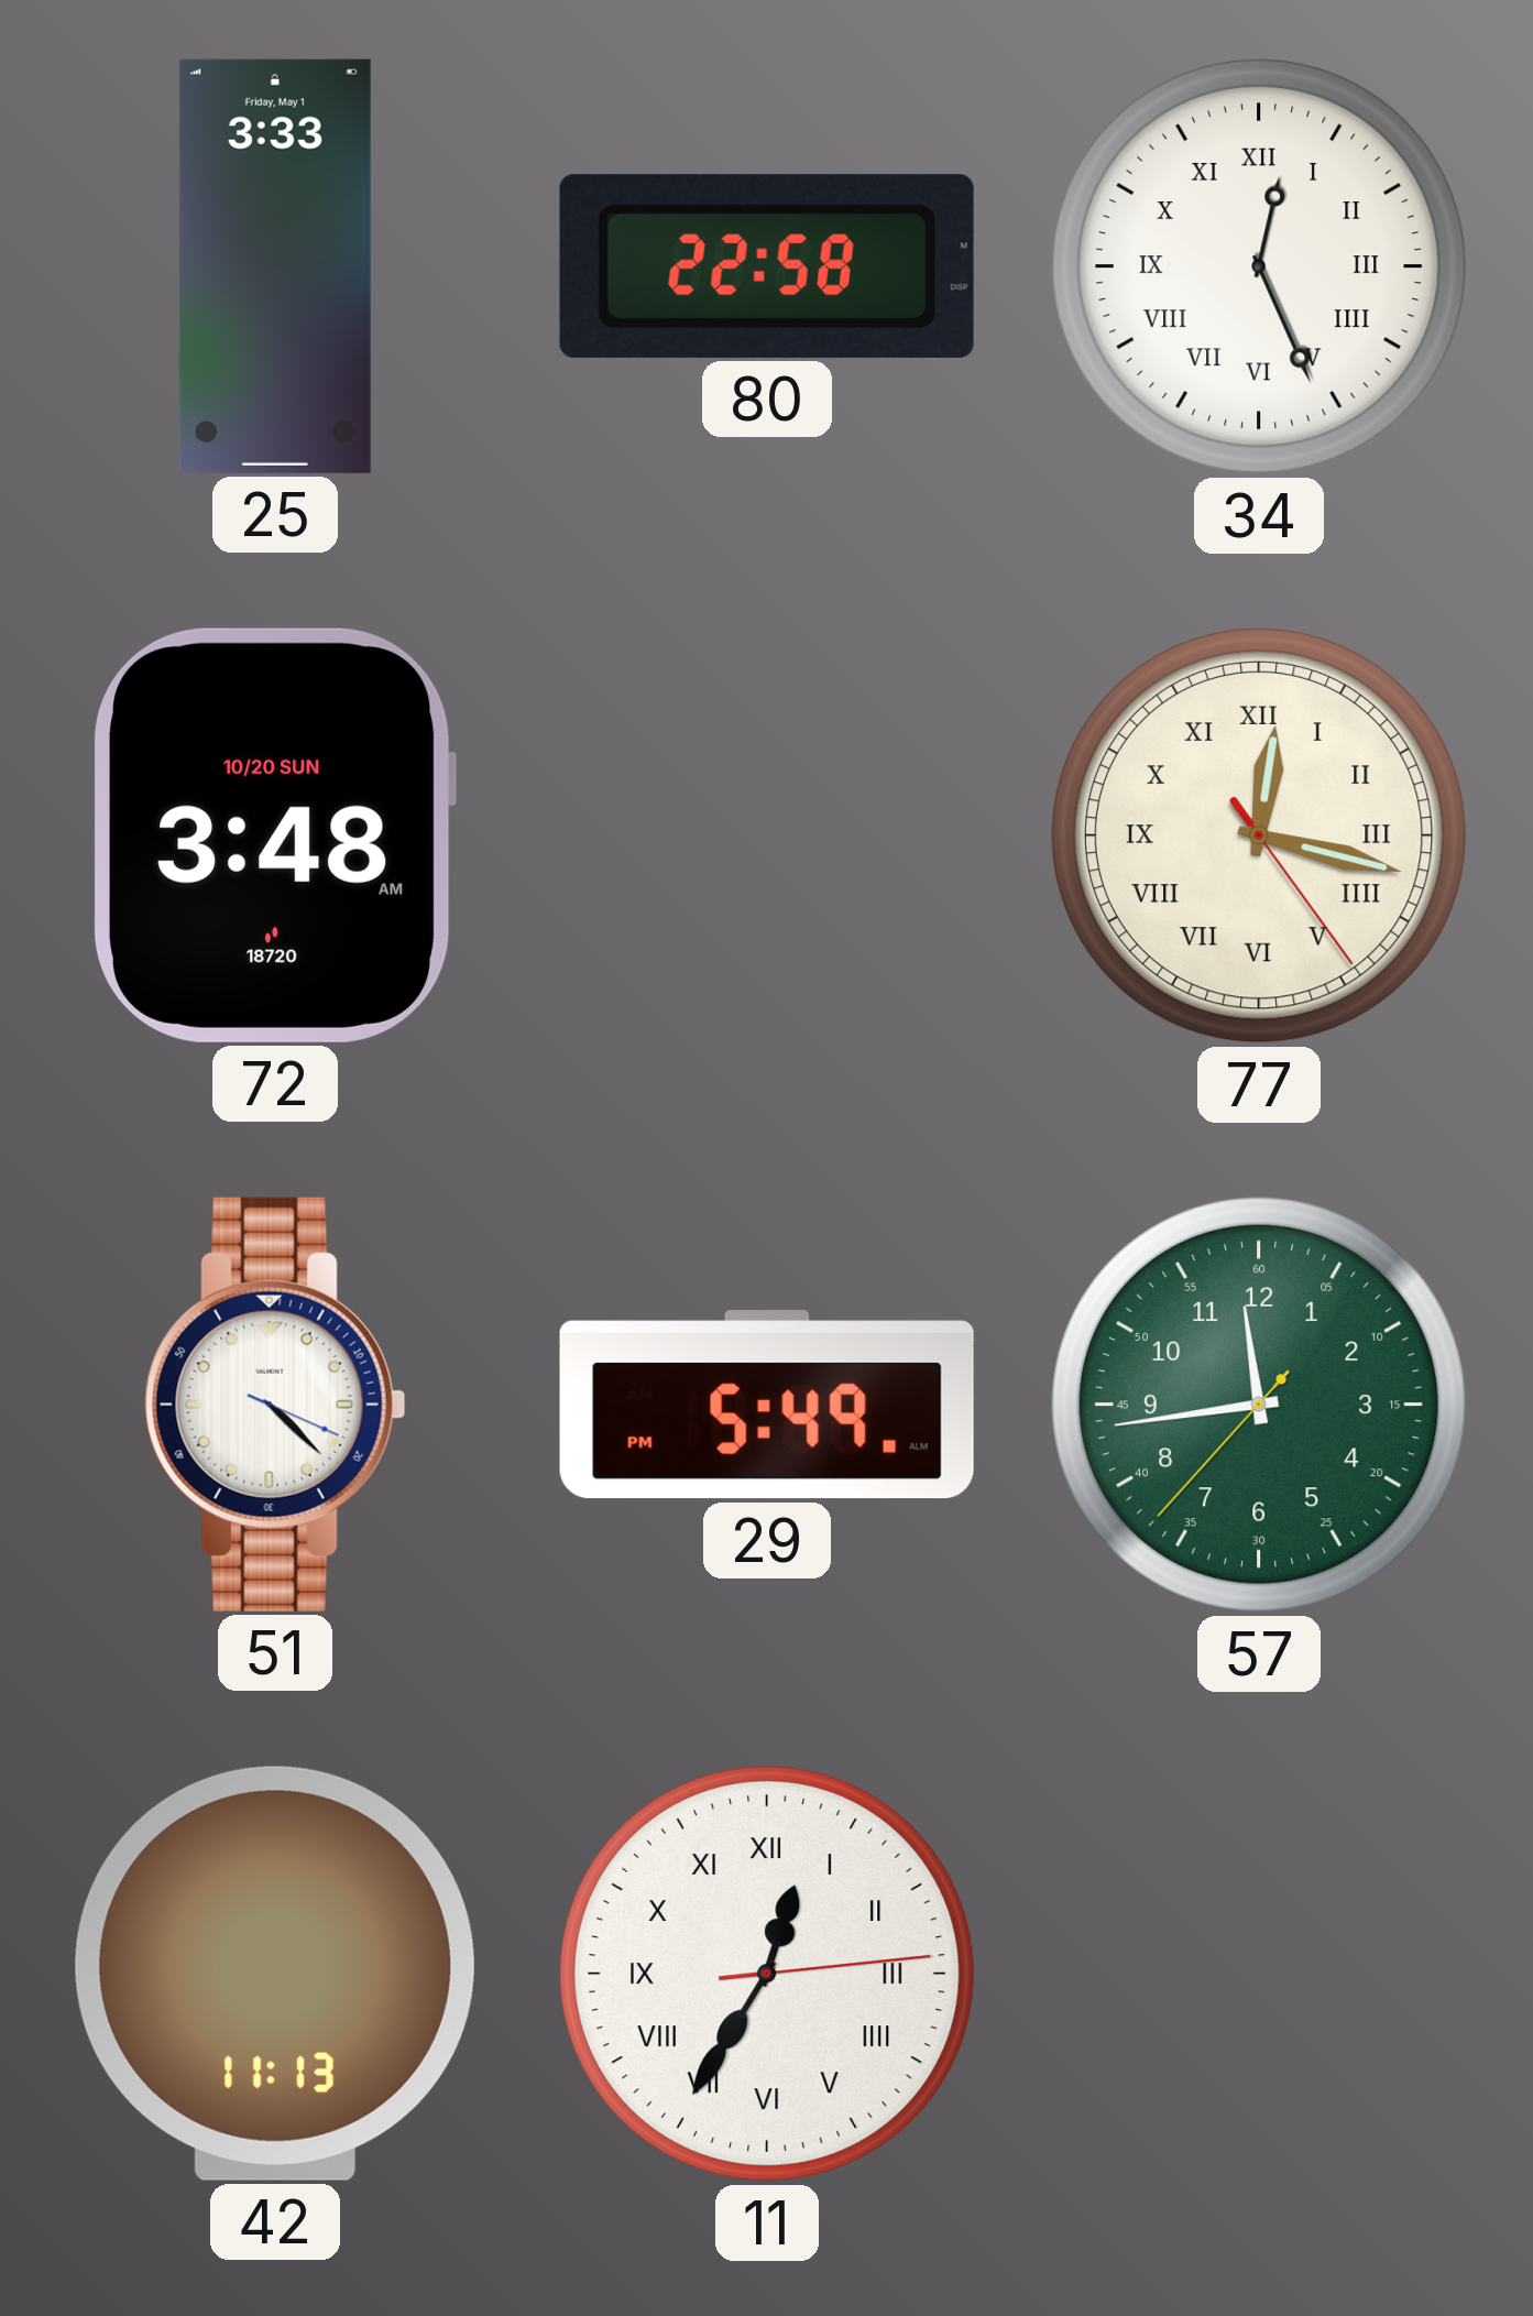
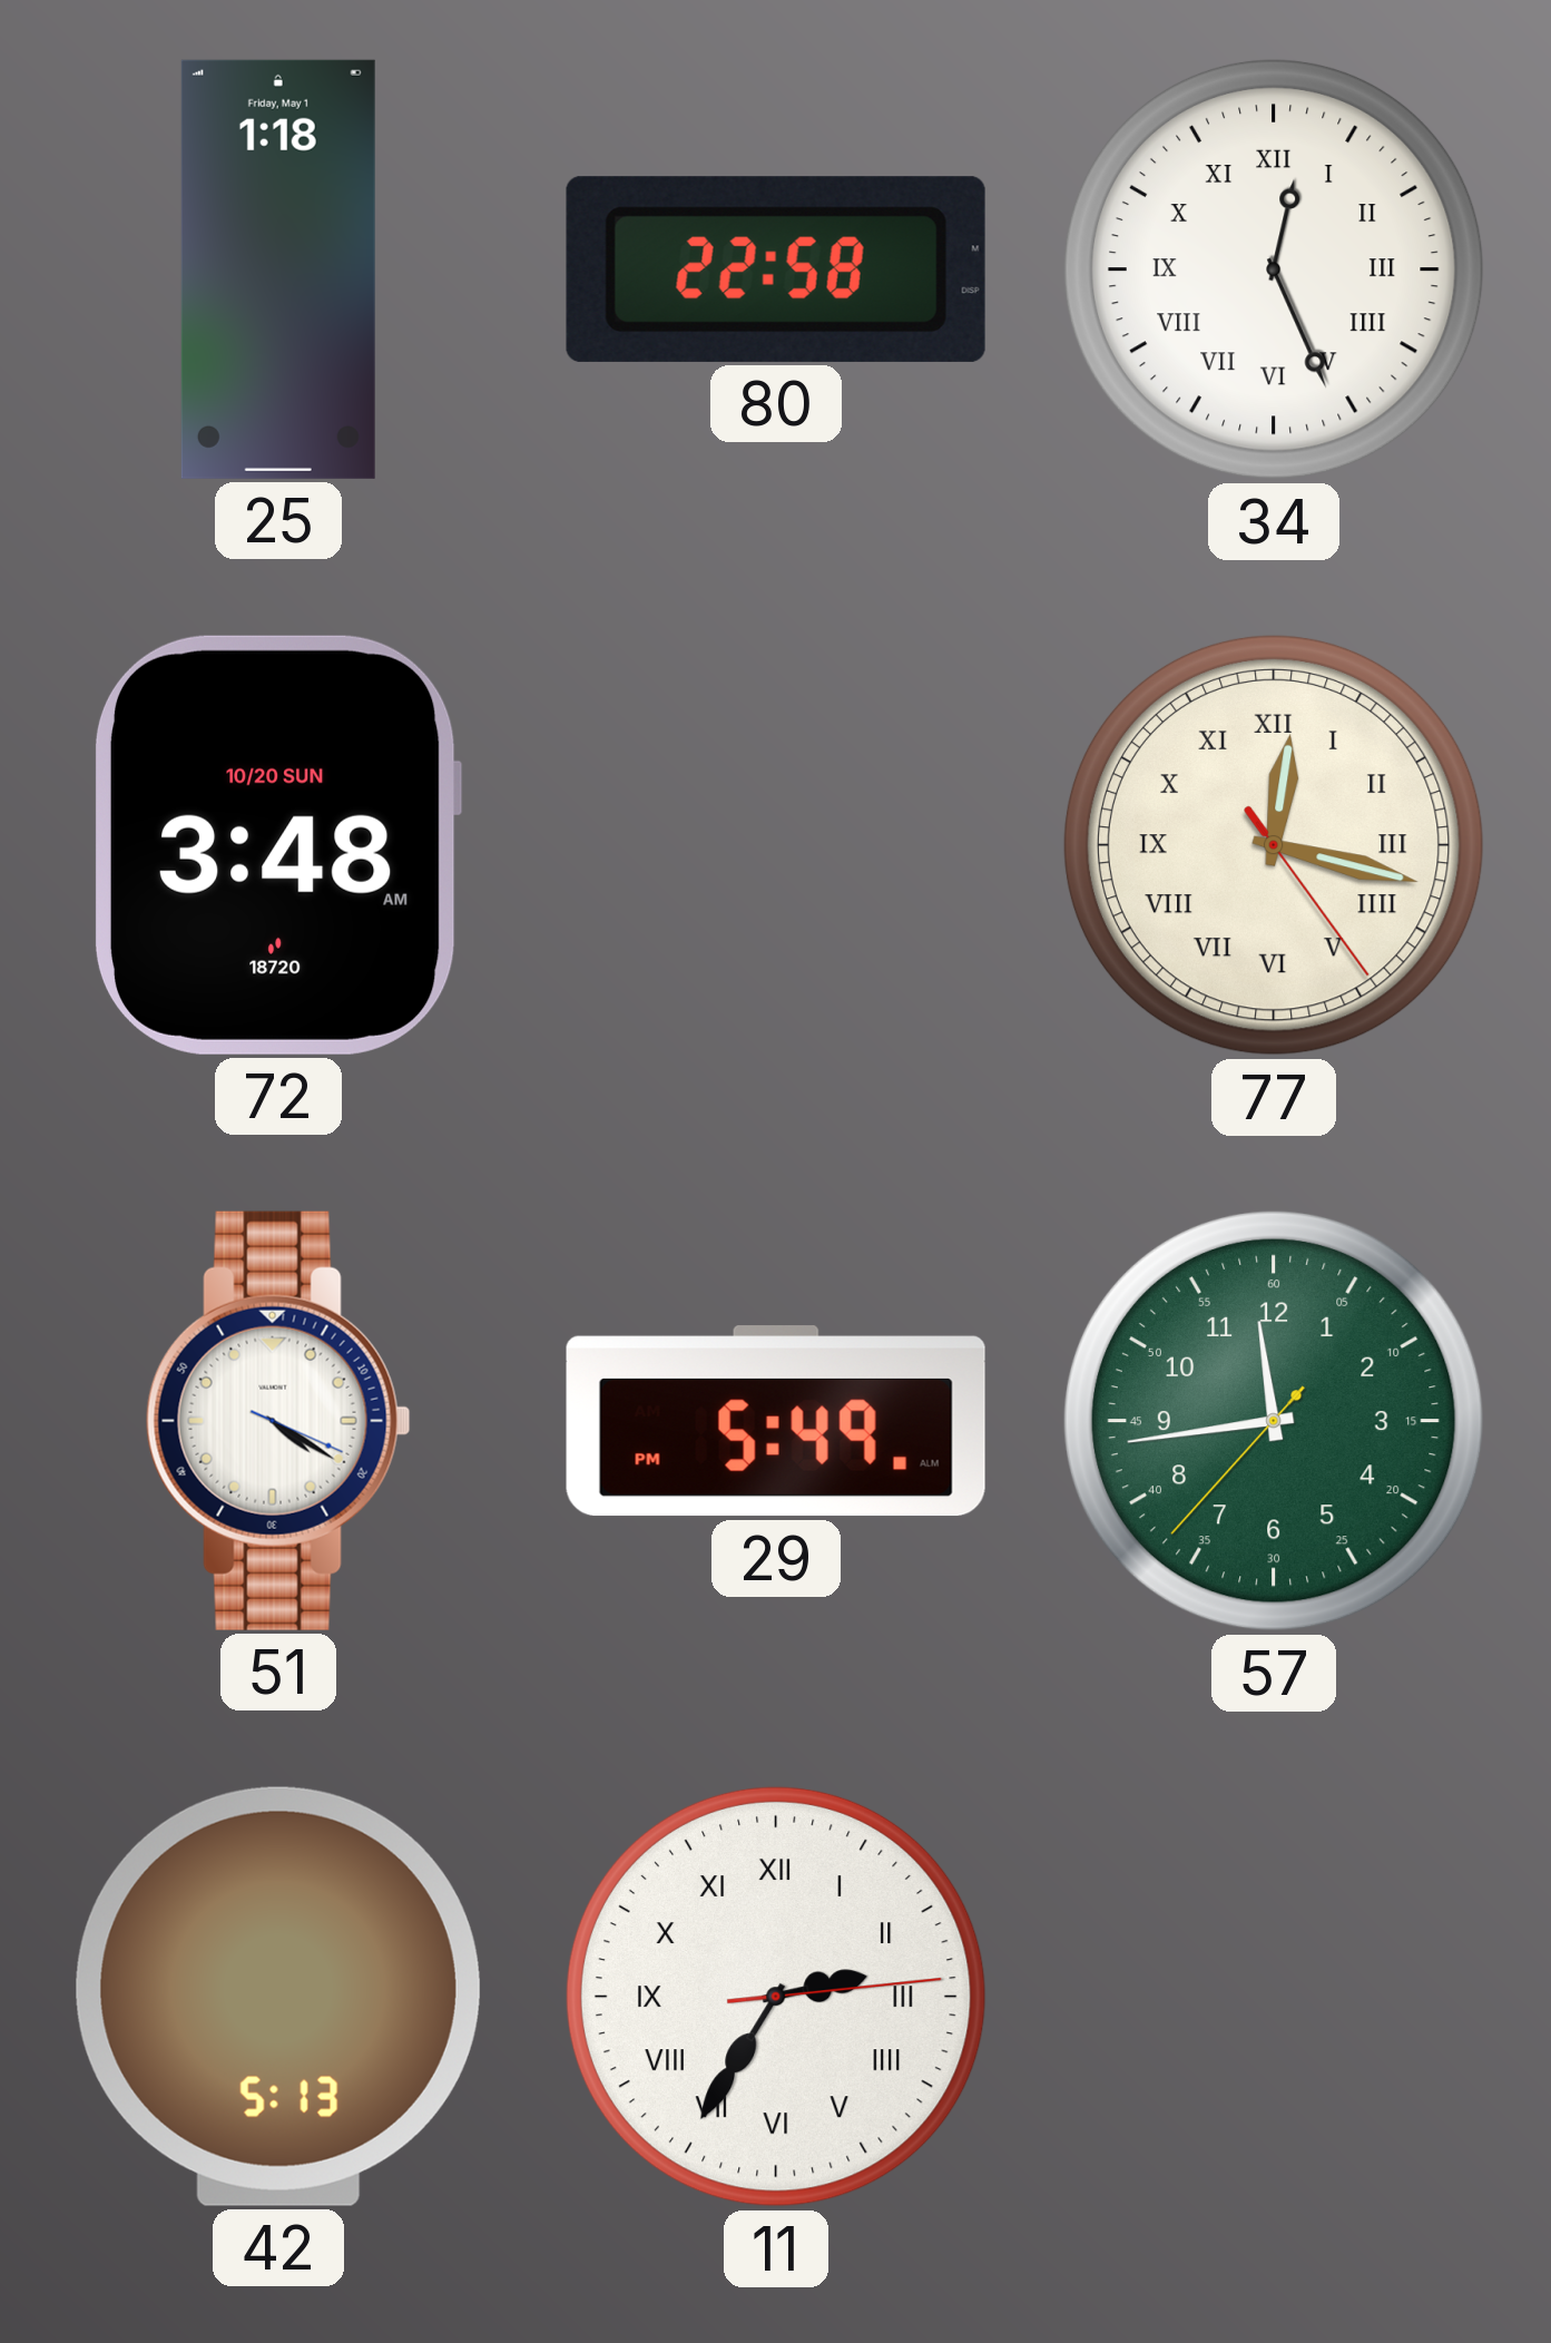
25: 3:33 -> 1:18 (278, 269)
51: 4:22 -> 4:20 (278, 1421)
42: 11:13 -> 5:13 (278, 1997)
11: 12:35 -> 2:35 (776, 1997)
